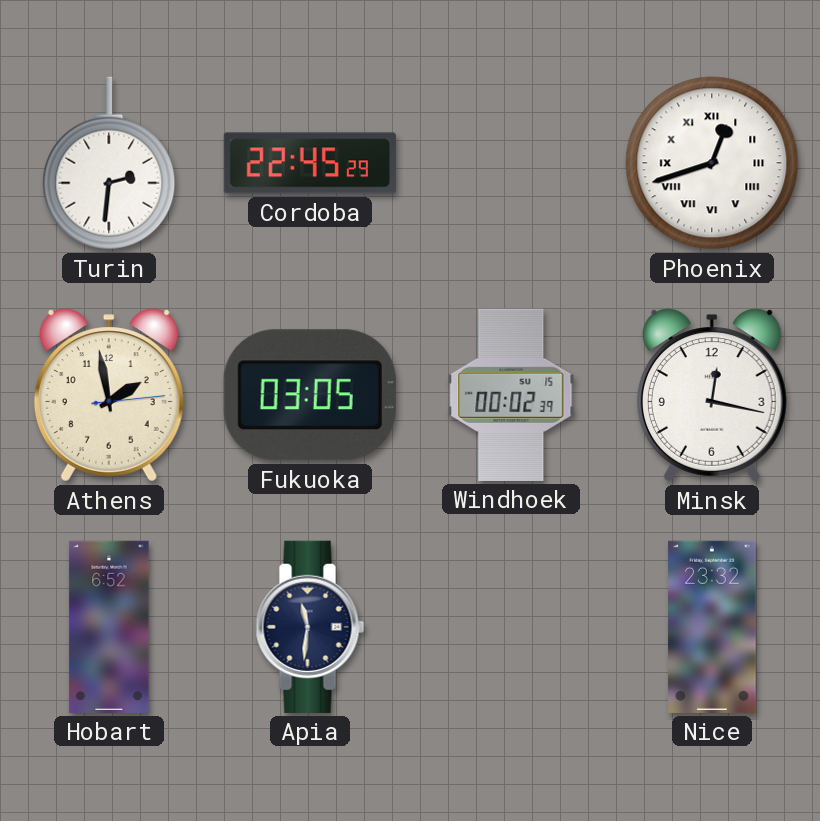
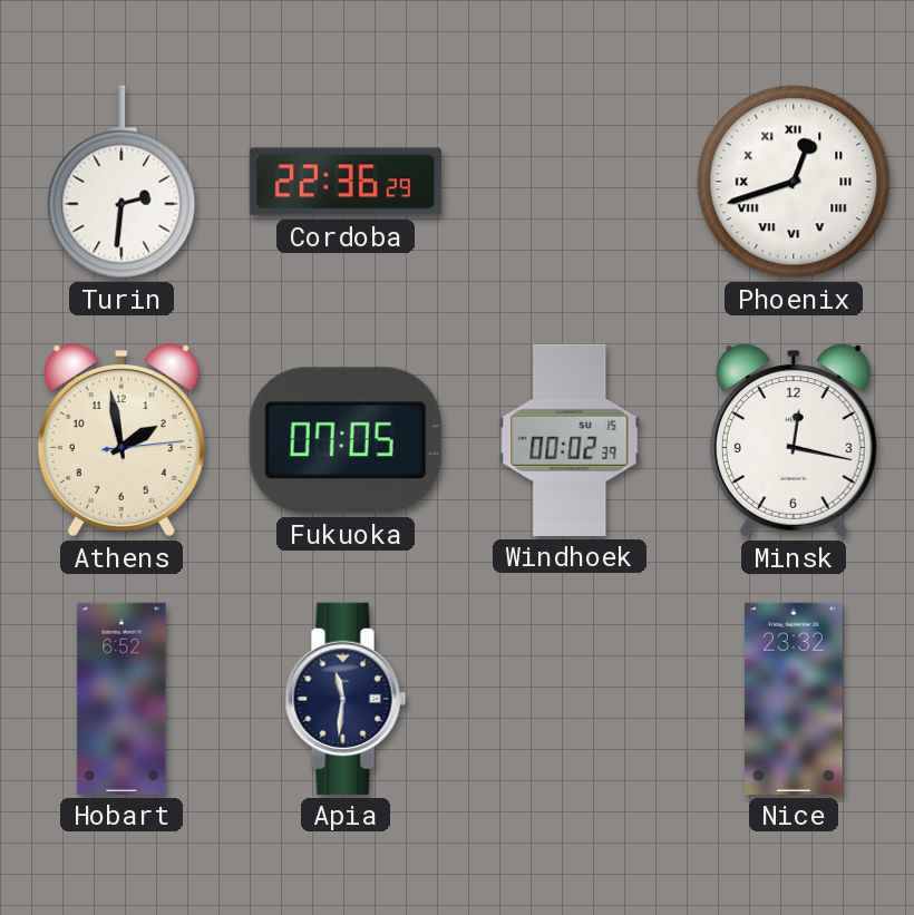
Cordoba: 22:45 -> 22:36 (346, 182)
Fukuoka: 03:05 -> 07:05 (346, 440)
